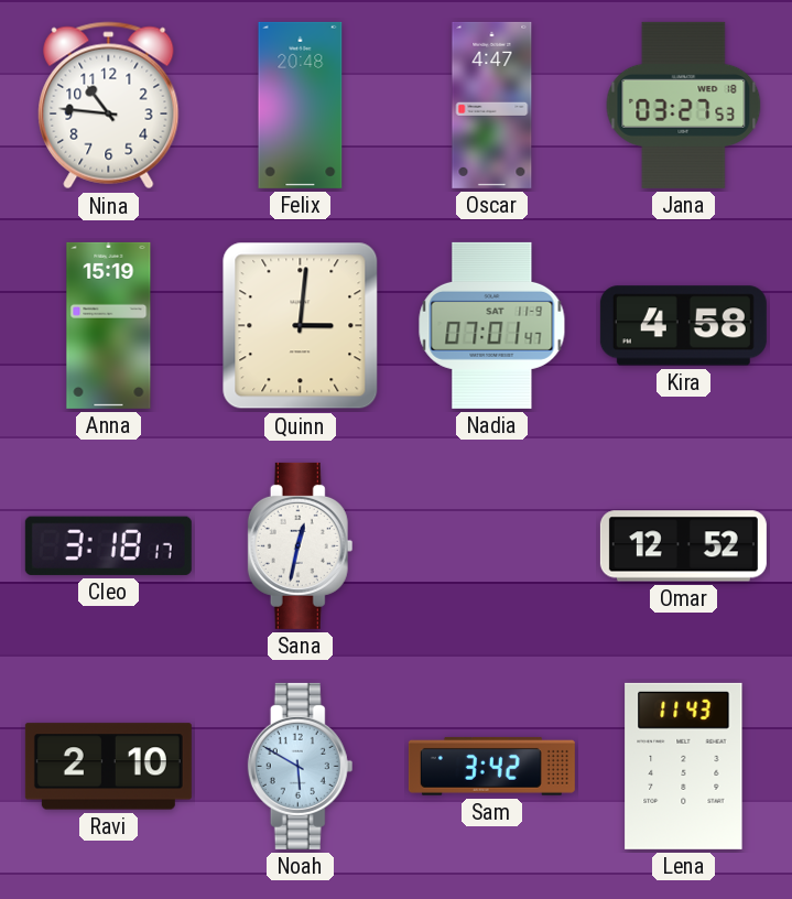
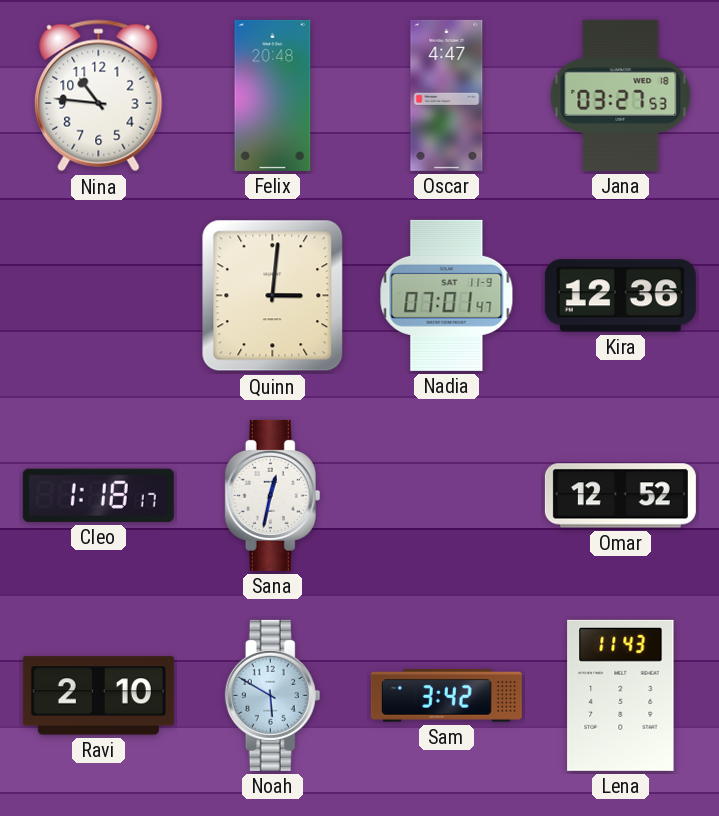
Anna: 15:19 -> none (109, 325)
Kira: 4:58 -> 12:36 (620, 296)
Cleo: 3:18 -> 1:18 (98, 495)
